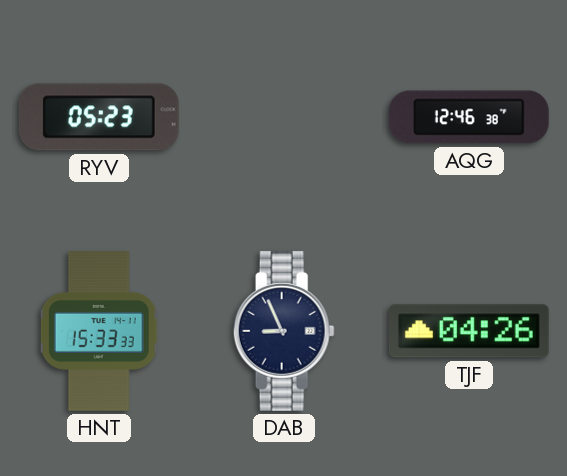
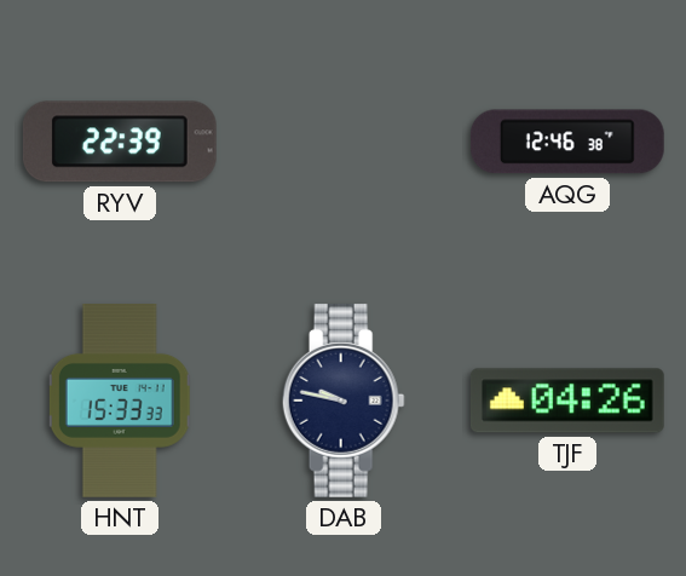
RYV: 05:23 -> 22:39 (120, 142)
DAB: 8:56 -> 9:47 (344, 401)
